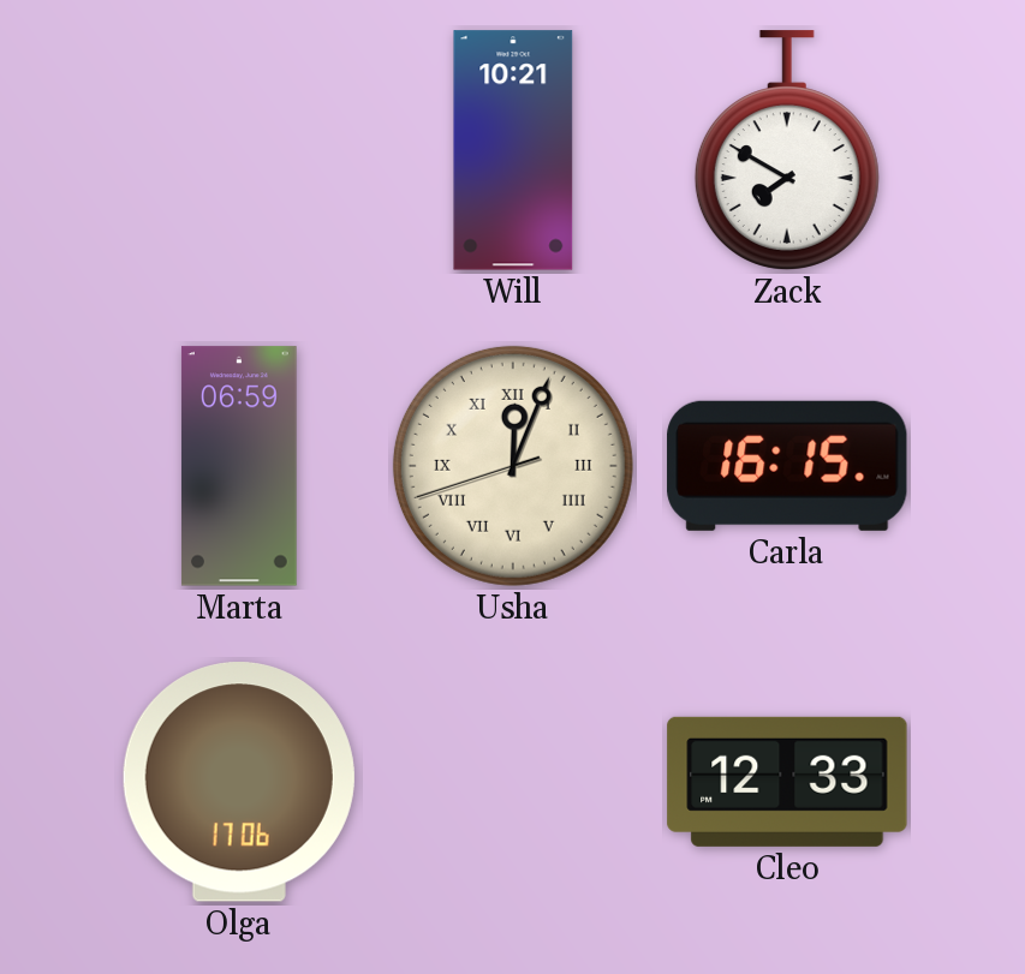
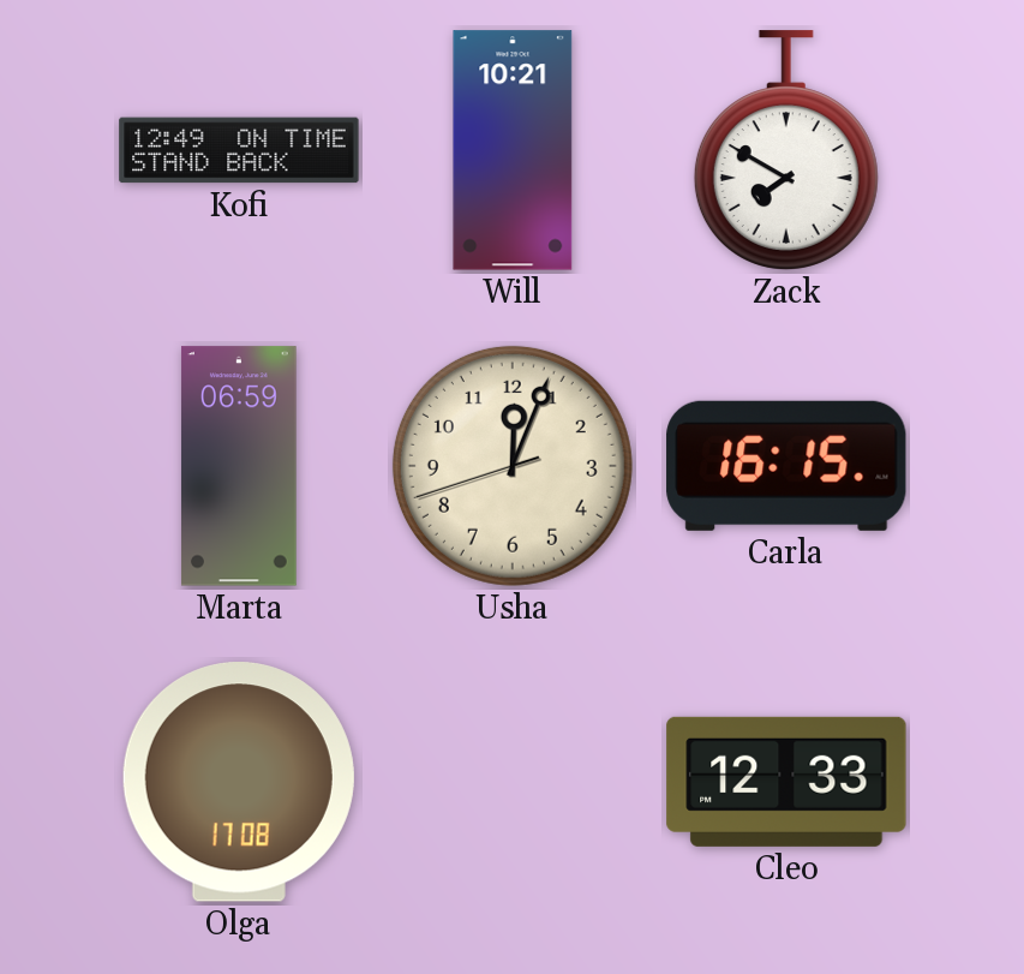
Kofi: none -> 12:49 (239, 150)
Usha numerals: Roman -> Arabic (513, 466)
Olga: 17:06 -> 17:08 (239, 782)
